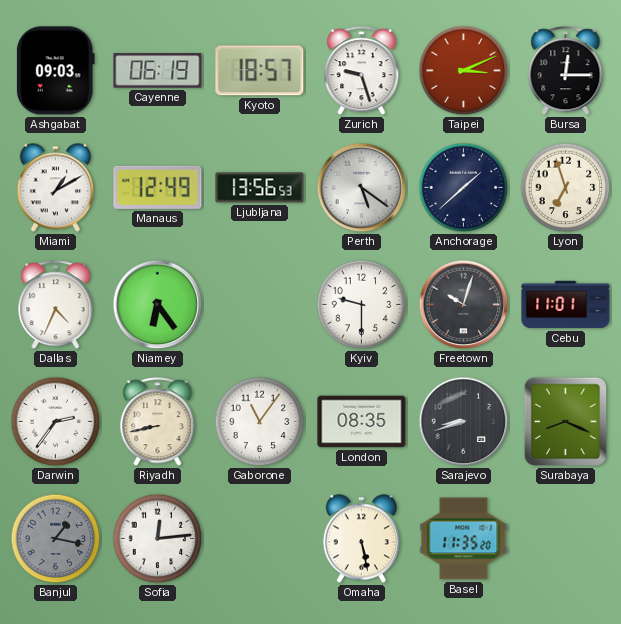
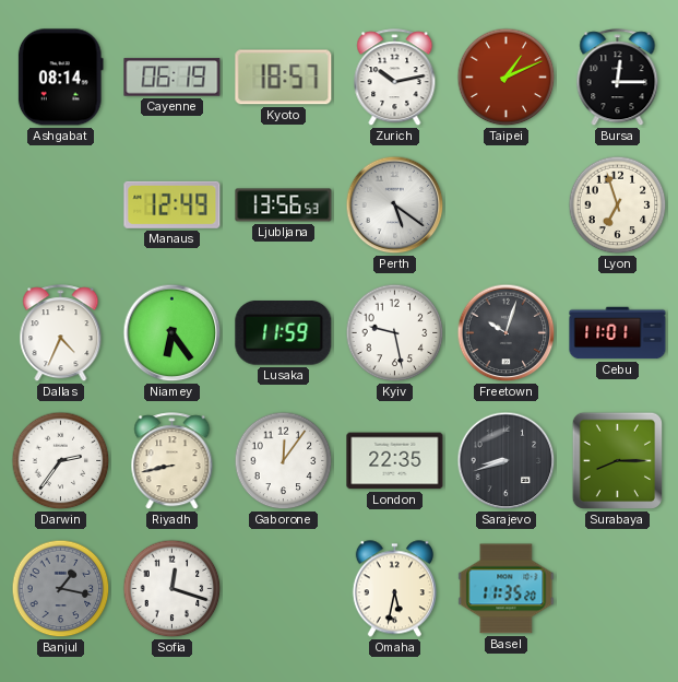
Ashgabat: 09:03 -> 08:14 (60, 78)
Zurich: 9:27 -> 10:13 (395, 78)
Taipei: 3:11 -> 1:11 (507, 78)
Miami: 1:10 -> none (55, 188)
Anchorage: 1:38 -> none (464, 188)
Lusaka: none -> 11:59 (284, 333)
Kyiv: 9:30 -> 9:28 (395, 333)
Gaborone: 11:06 -> 12:06 (284, 461)
London: 08:35 -> 22:35 (395, 461)
Surabaya: 8:19 -> 8:15 (617, 461)
Sofia: 12:14 -> 12:18 (173, 589)
Omaha: 5:28 -> 5:32 (394, 589)
